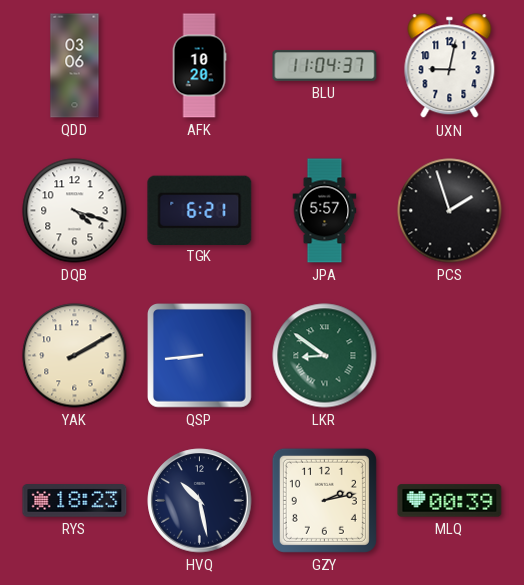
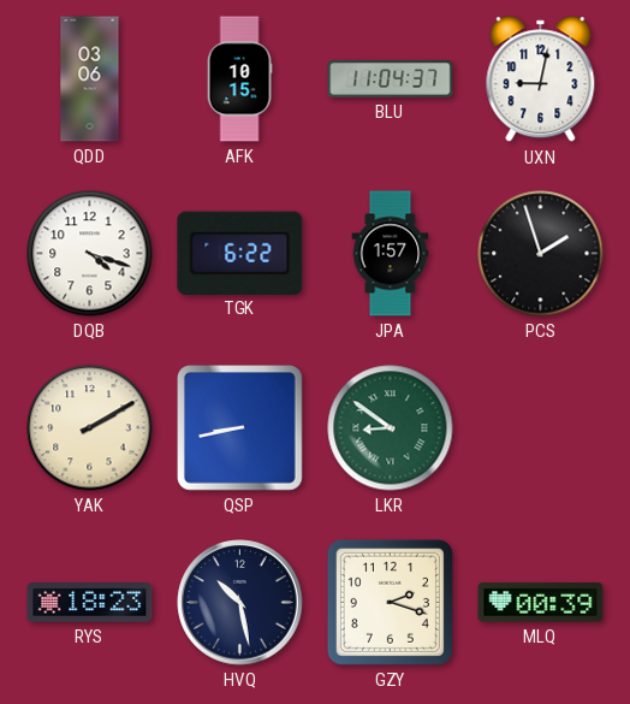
AFK: 10:20 -> 10:15 (239, 79)
TGK: 6:21 -> 6:22 (240, 253)
JPA: 5:57 -> 1:57 (391, 254)
QSP: 8:44 -> 8:43 (240, 428)
GZY: 2:13 -> 2:18 (390, 602)
